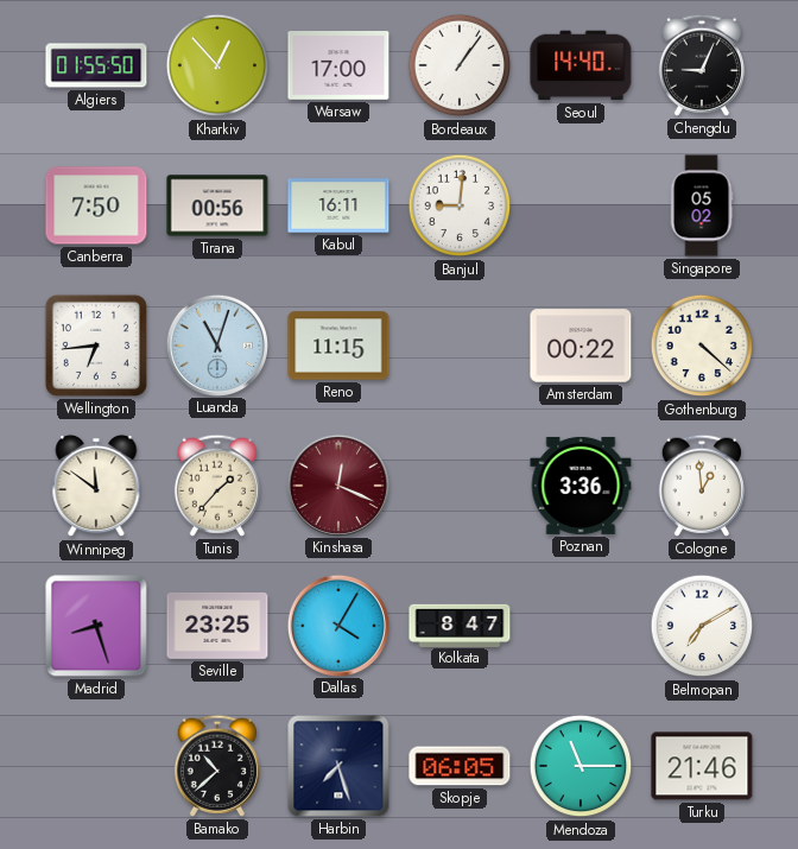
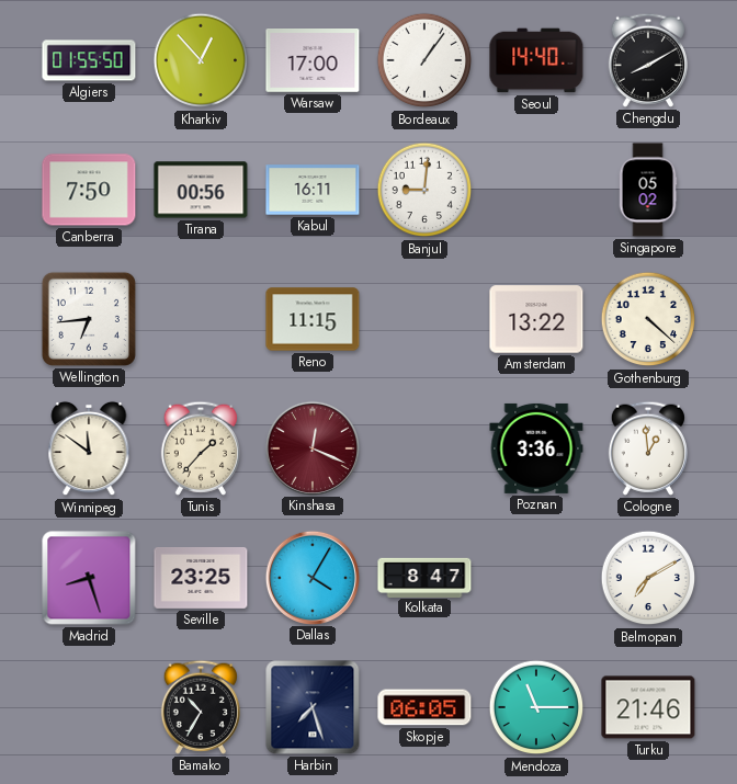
Chengdu: 9:04 -> 8:10 (648, 60)
Luanda: 11:03 -> none (216, 344)
Amsterdam: 00:22 -> 13:22 (536, 319)
Bamako: 10:38 -> 10:35 (201, 707)
